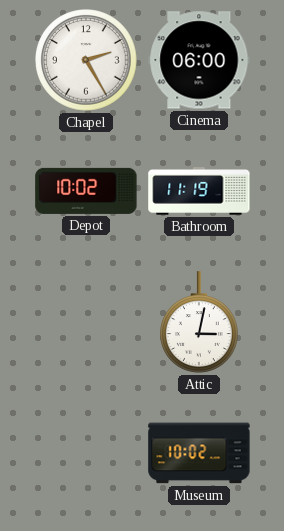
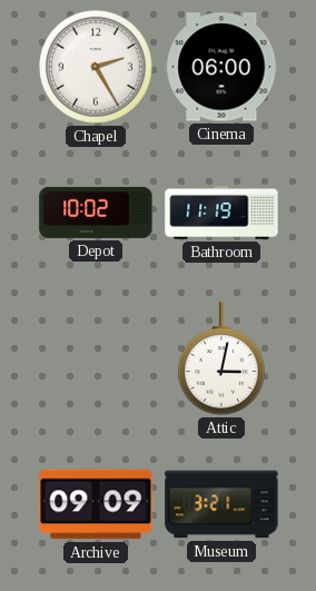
Archive: none -> 09:09 (96, 504)
Museum: 10:02 -> 3:21 (221, 504)
